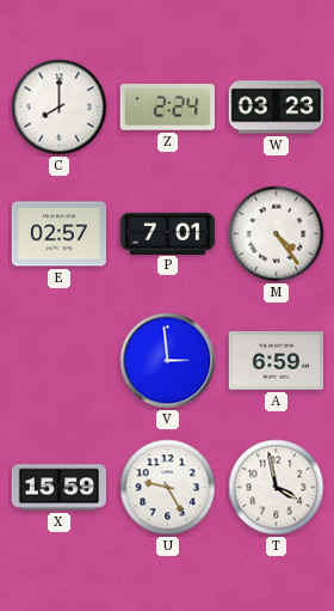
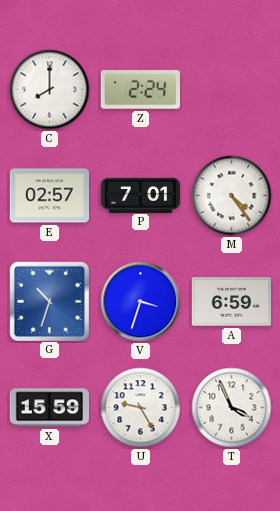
W: 03:23 -> none (277, 108)
G: none -> 10:33 (49, 301)
V: 2:59 -> 3:33 (141, 302)
T: 3:58 -> 3:56 (232, 408)
